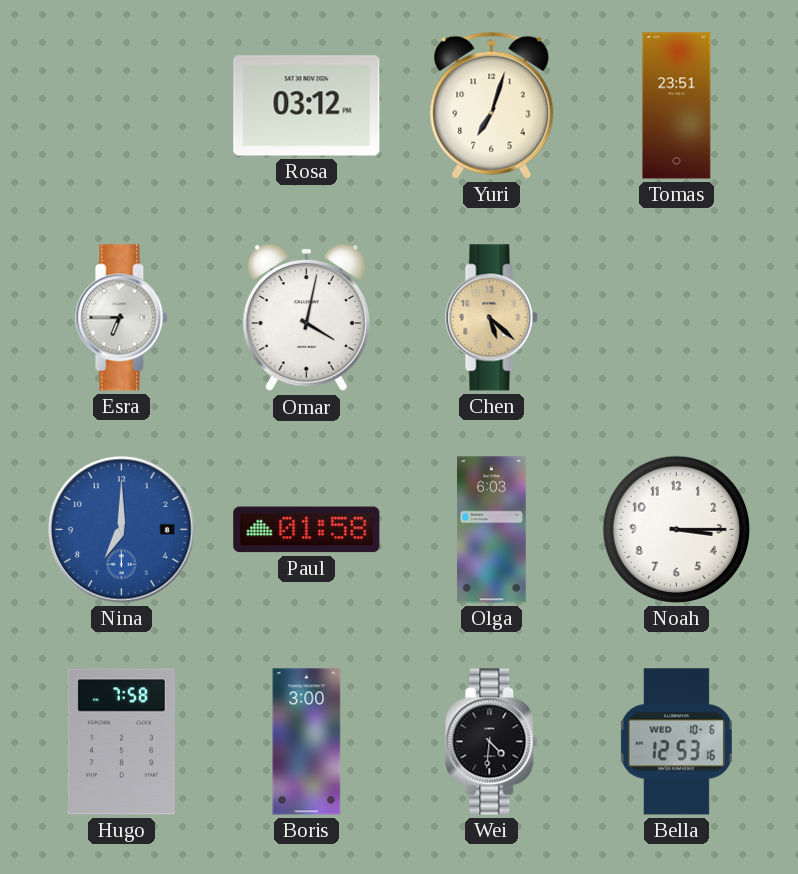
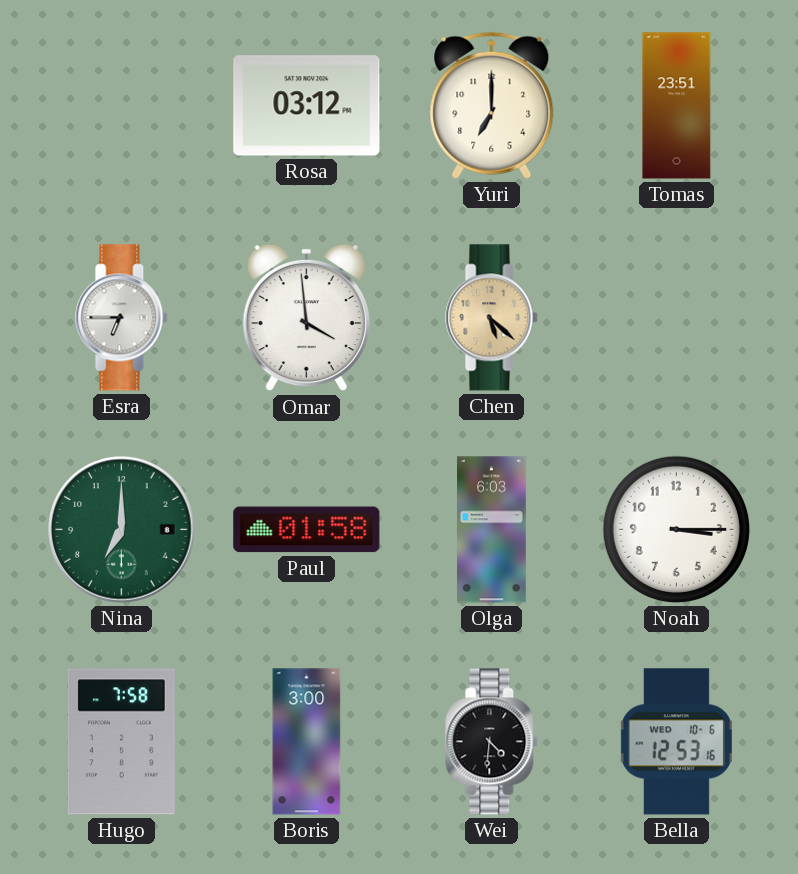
Yuri: 7:03 -> 7:00 (492, 105)
Omar: 4:02 -> 3:59 (306, 318)
Nina dial: blue -> green (122, 530)
